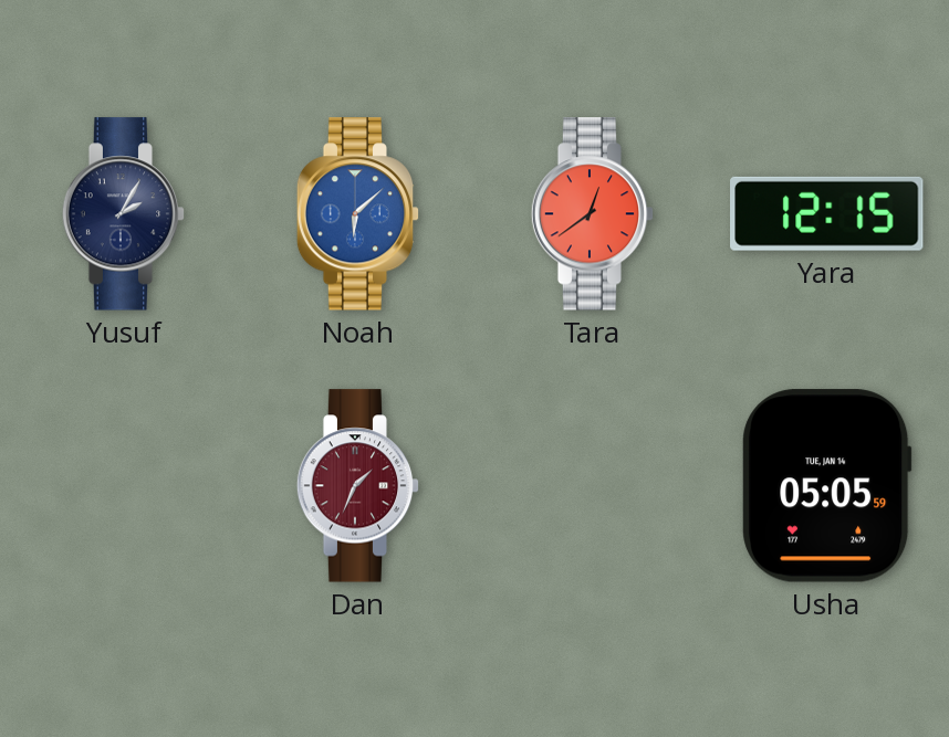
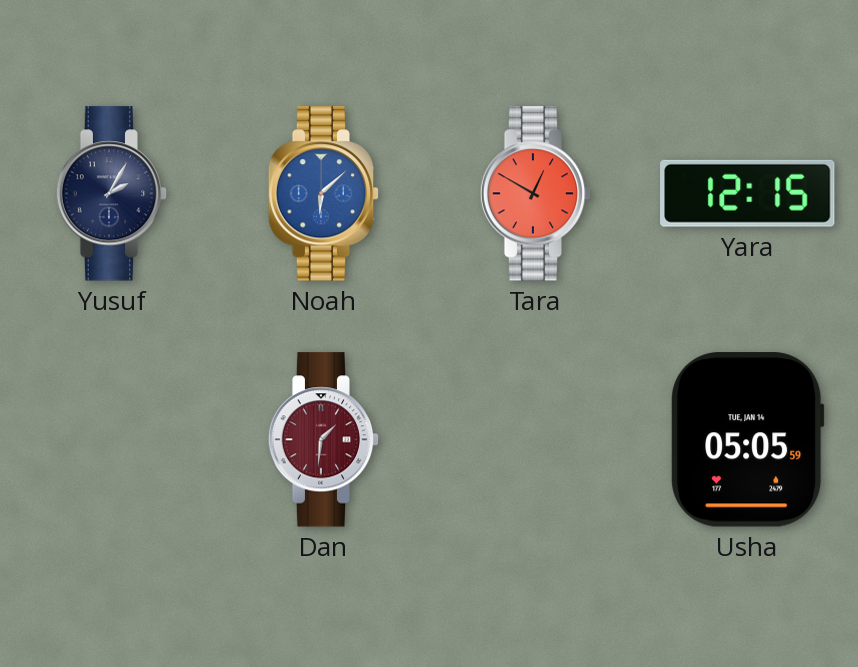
Tara: 12:39 -> 12:50 (536, 194)
Dan: 1:34 -> 1:31 (324, 440)
